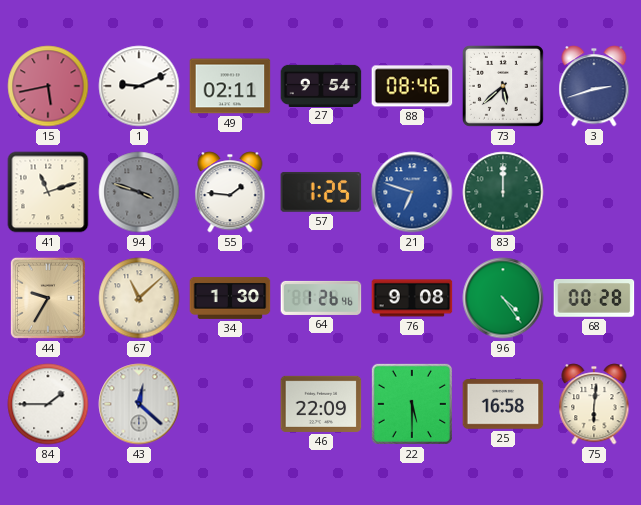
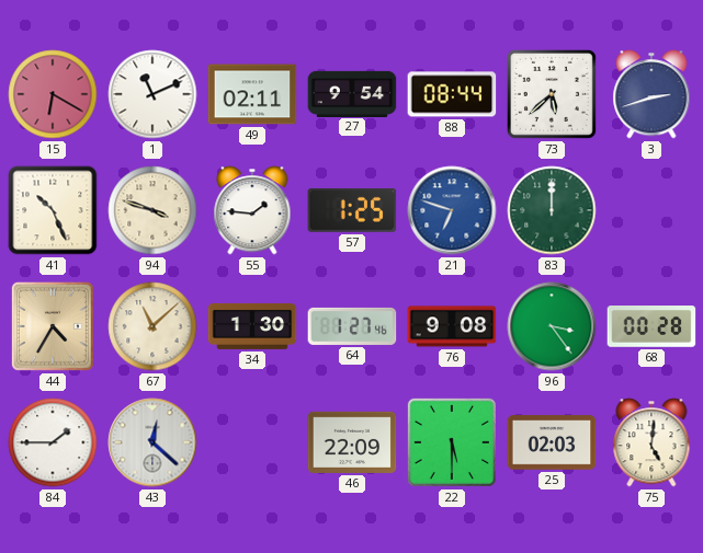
15: 5:43 -> 6:20 (53, 94)
1: 9:11 -> 11:11 (152, 94)
88: 08:46 -> 08:44 (452, 94)
41: 11:12 -> 10:26 (53, 210)
94 dial: grey -> cream (152, 210)
44: 9:35 -> 4:35 (53, 326)
64: 1:26 -> 1:27 (352, 326)
96: 4:24 -> 3:24 (552, 326)
25: 16:58 -> 02:03 (552, 442)
75: 6:01 -> 5:01 (651, 442)
